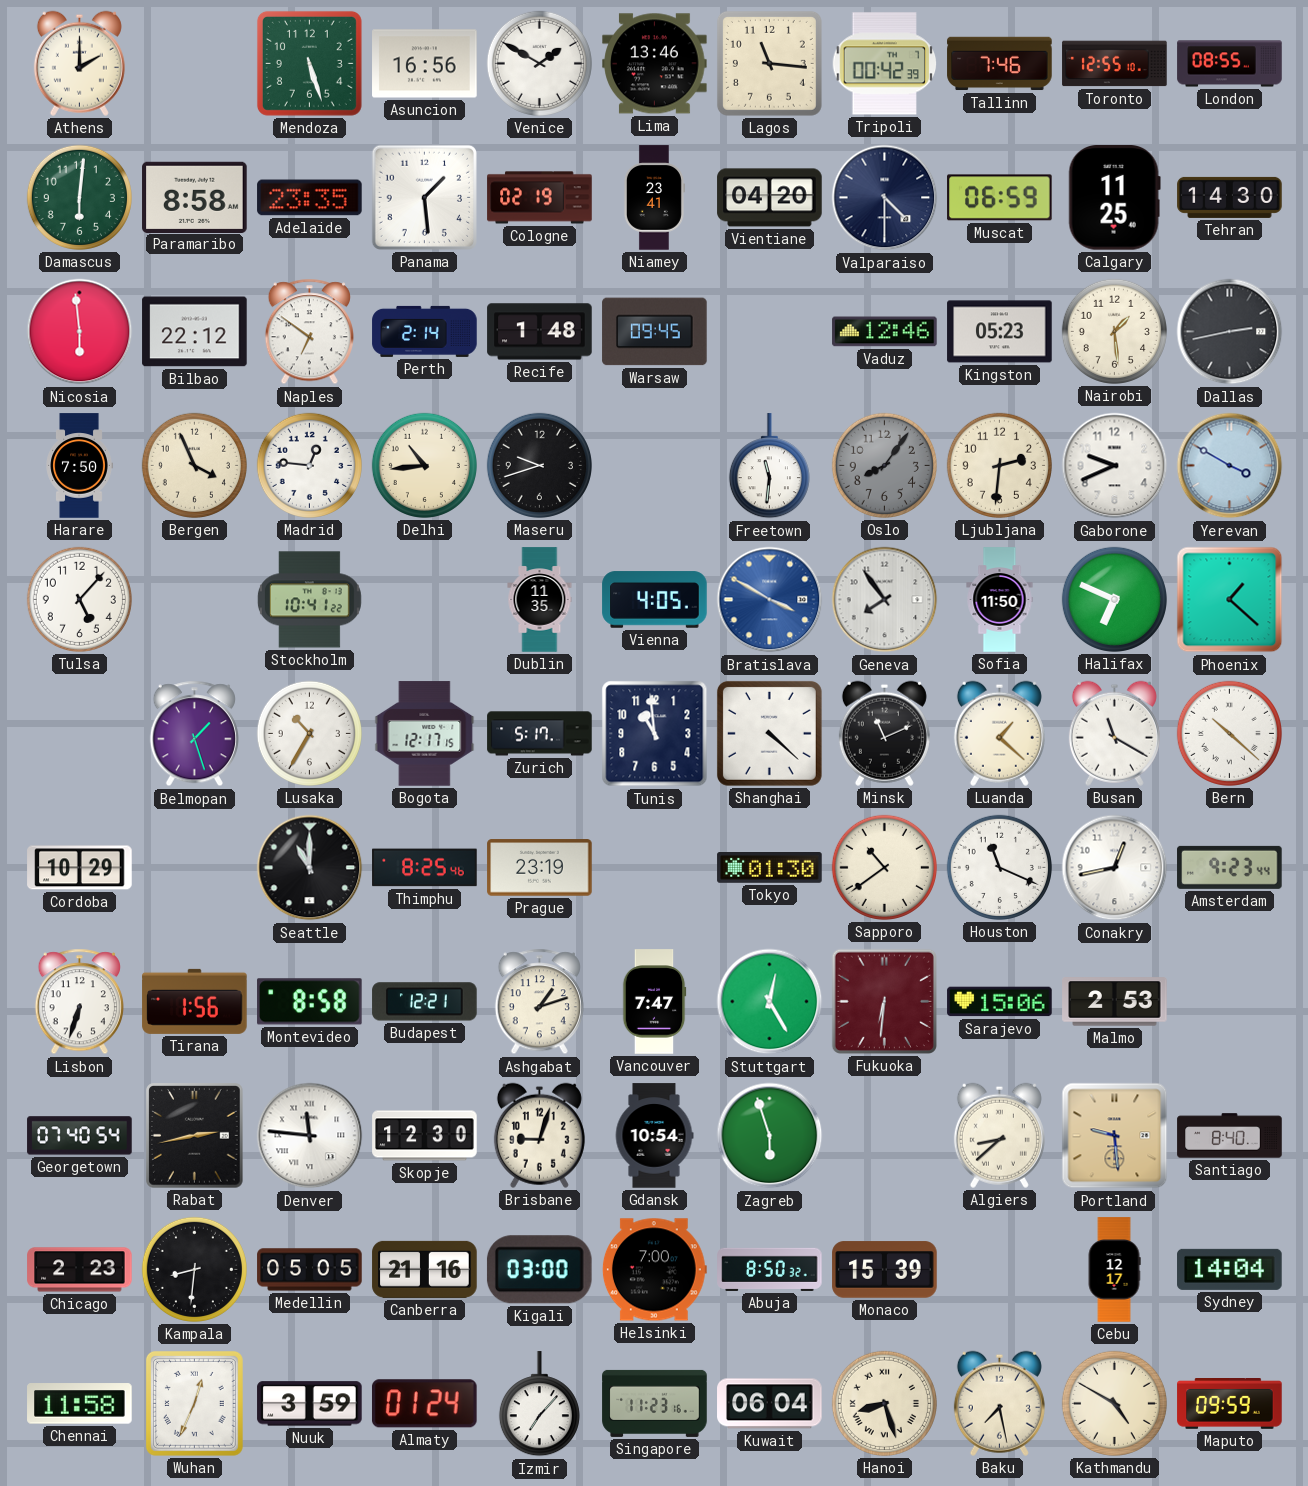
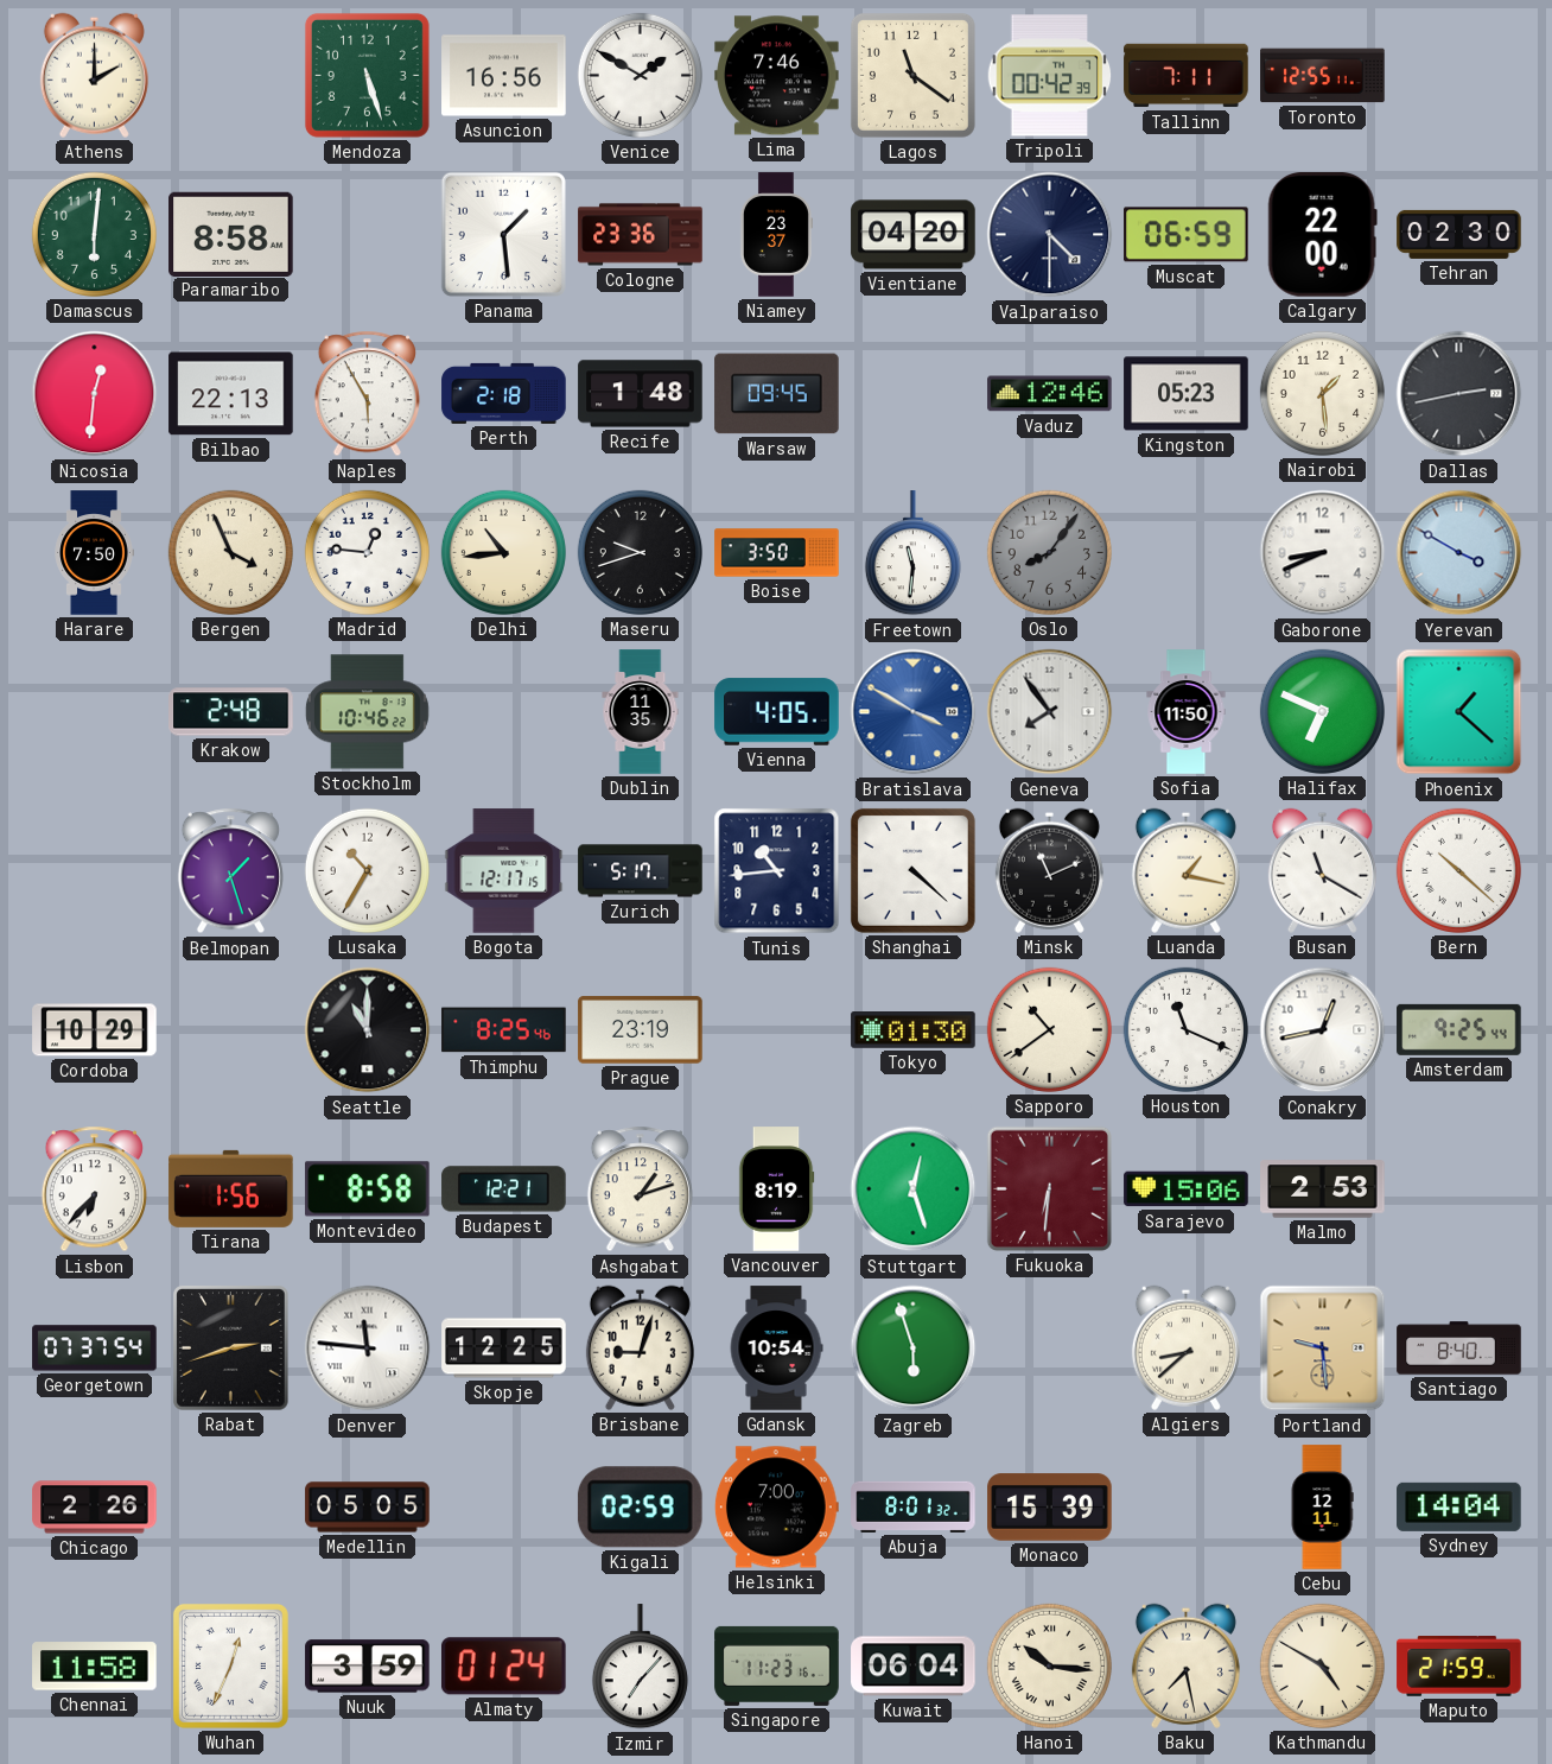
Lima: 13:46 -> 7:46 (777, 76)
Lagos: 11:16 -> 11:21 (912, 75)
Tallinn: 7:46 -> 7:11 (1187, 76)
Toronto: 12:55:10 -> 12:55:11 (1323, 76)
London: 08:55 -> none (1230, 64)
Adelaide: 23:35 -> none (310, 198)
Cologne: 02:19 -> 23:36 (641, 235)
Niamey: 23:41 -> 23:37 (776, 235)
Calgary: 11:25 -> 22:00 (1322, 235)
Tehran: 14:30 -> 02:30 (1459, 234)
Nicosia: 5:59 -> 12:31 (95, 394)
Bilbao: 22:12 -> 22:13 (231, 394)
Naples: 6:51 -> 5:55 (367, 394)
Perth: 2:14 -> 2:18 (504, 393)
Boise: none -> 3:50 (777, 553)
Ljubljana: 2:31 -> none (999, 465)
Gaborone: 9:41 -> 8:41 (1323, 553)
Tulsa: 5:07 -> none (79, 599)
Krakow: none -> 2:48 (231, 712)
Stockholm: 10:41 -> 10:46 (367, 712)
Tunis: 10:59 -> 10:44 (777, 871)
Luanda: 1:22 -> 1:17 (1185, 870)
Amsterdam: 9:23 -> 9:25 (1459, 1029)
Lisbon: 6:33 -> 6:37 (94, 1189)
Vancouver: 7:47 -> 8:19 (776, 1189)
Stuttgart: 12:25 -> 12:27 (914, 1189)
Georgetown: 07:40 -> 07:37 (95, 1349)
Rabat: 2:43 -> 2:42 (231, 1349)
Skopje: 12:30 -> 12:25 (504, 1349)
Chicago: 2:23 -> 2:26 (95, 1508)
Kampala: 8:31 -> none (194, 1269)
Canberra: 21:16 -> none (425, 1269)
Kigali: 03:00 -> 02:59 (640, 1508)
Abuja: 8:50 -> 8:01 (914, 1506)
Cebu: 12:17 -> 12:11 (1322, 1508)
Hanoi: 8:27 -> 10:16 (1049, 1665)
Maputo: 09:59 -> 21:59 (1459, 1667)
